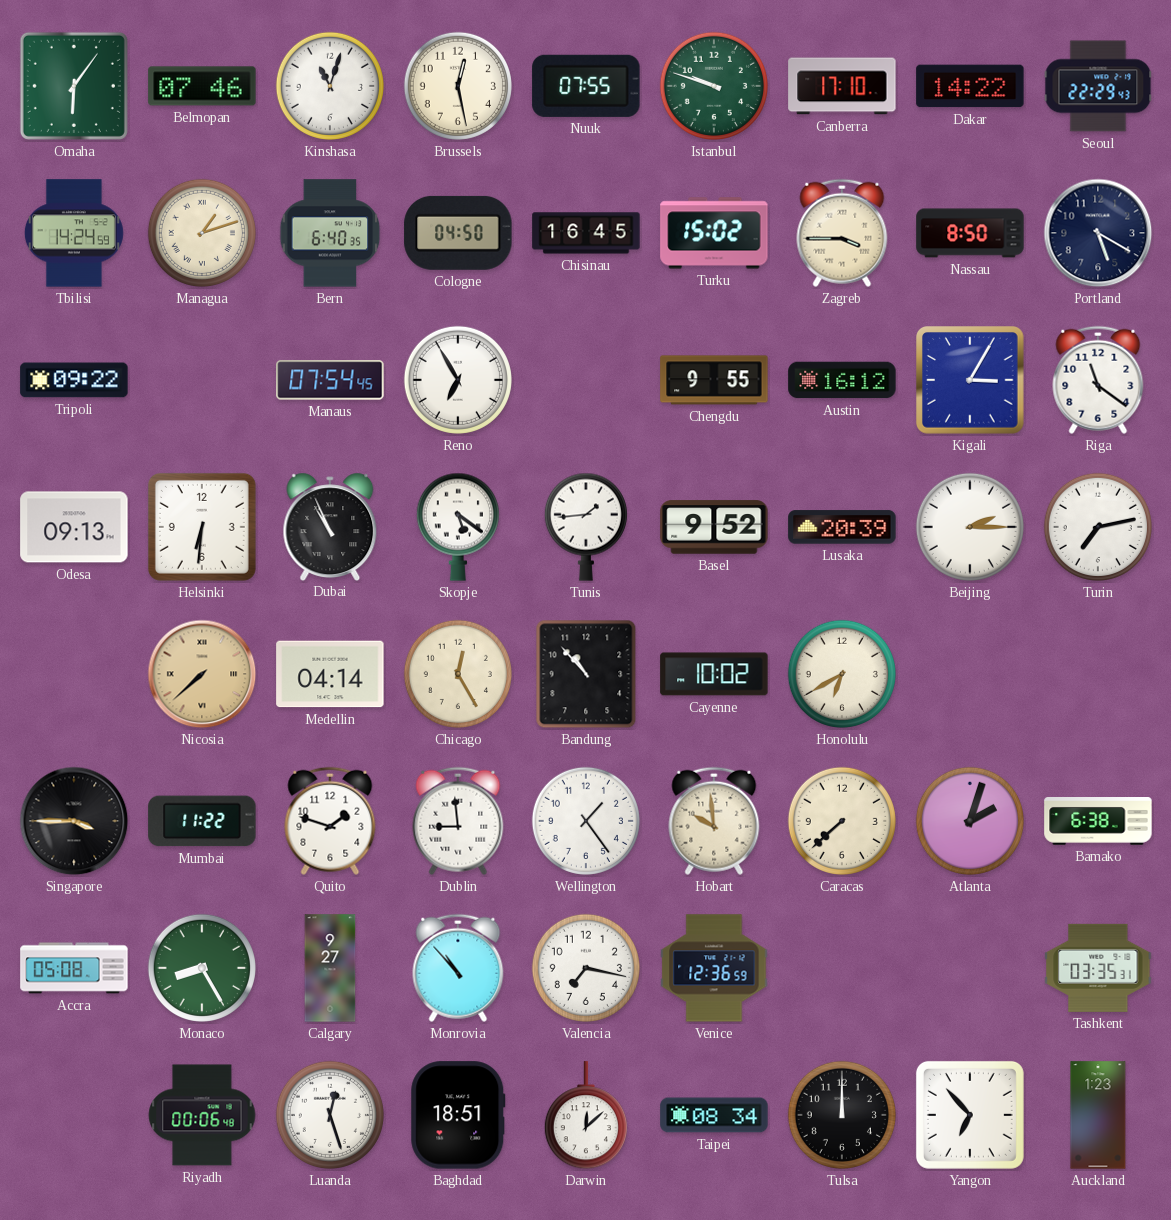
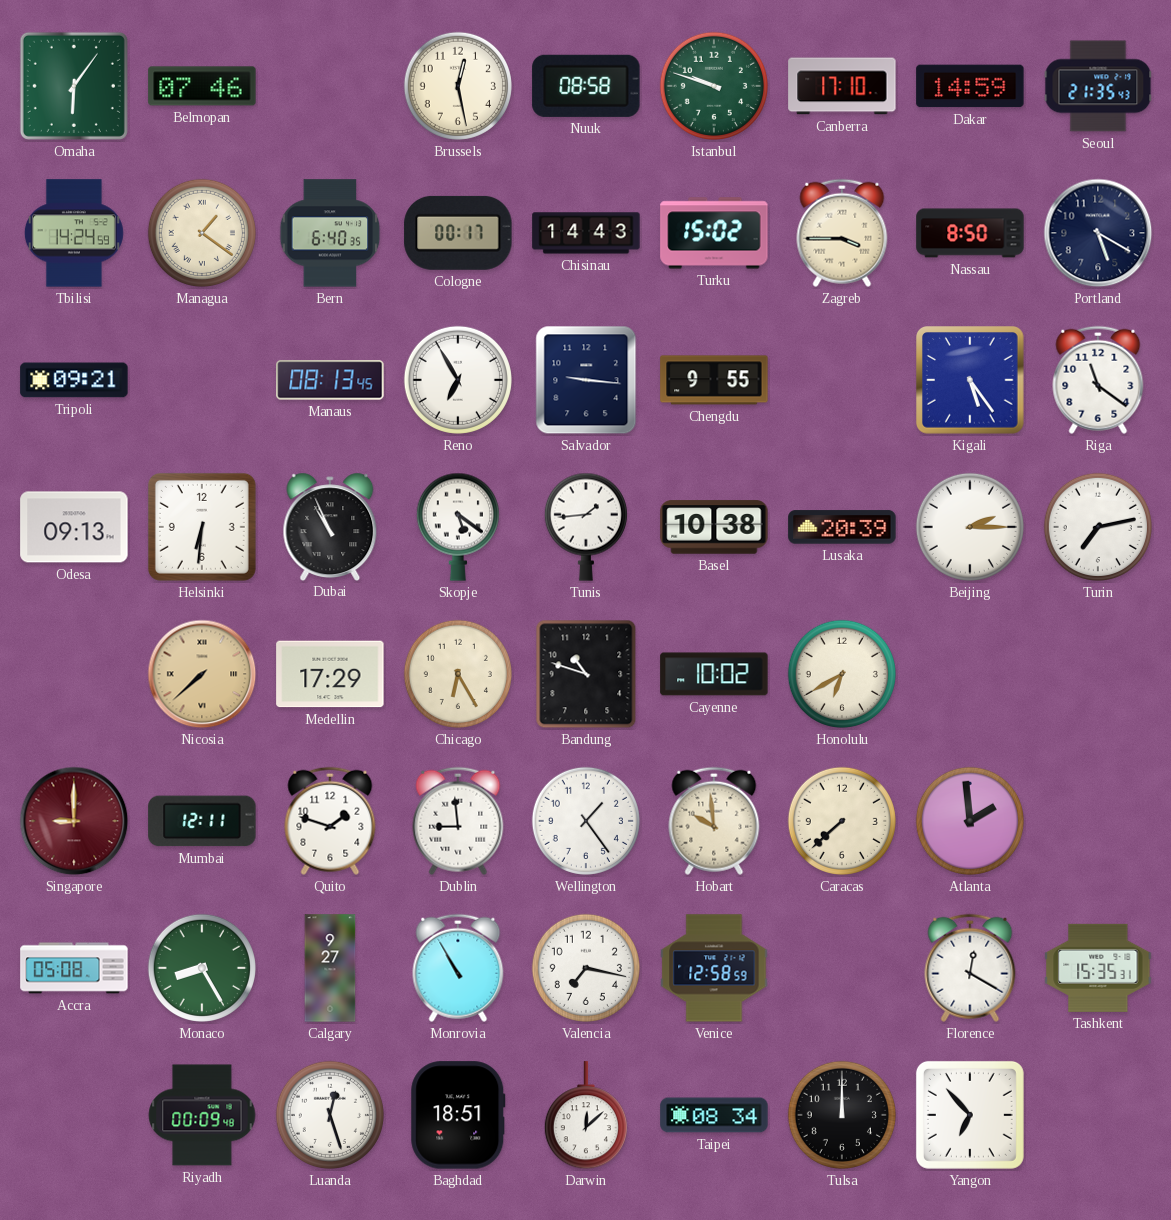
Kinshasa: 11:03 -> none (330, 86)
Nuuk: 07:55 -> 08:58 (586, 86)
Dakar: 14:22 -> 14:59 (970, 86)
Seoul: 22:29 -> 21:35 (1098, 86)
Managua: 1:12 -> 1:21 (202, 233)
Cologne: 04:50 -> 00:17 (458, 233)
Chisinau: 16:45 -> 14:43 (586, 233)
Tripoli: 09:22 -> 09:21 (74, 380)
Manaus: 07:54 -> 08:13 (330, 380)
Salvador: none -> 9:16 (586, 380)
Austin: 16:12 -> none (842, 380)
Kigali: 3:05 -> 5:24 (971, 381)
Basel: 9:52 -> 10:38 (714, 527)
Medellin: 04:14 -> 17:29 (330, 674)
Chicago: 12:25 -> 6:25 (458, 674)
Bandung: 10:53 -> 10:48 (586, 674)
Singapore: 3:45 -> 9:00 (74, 821)
Singapore dial: black -> burgundy (74, 821)
Mumbai: 11:22 -> 12:11 (202, 821)
Atlanta: 2:03 -> 1:59 (970, 821)
Bamako: 6:38 -> none (1098, 822)
Monrovia: 10:53 -> 10:55 (458, 968)
Venice: 12:36 -> 12:58 (714, 968)
Florence: none -> 12:20 (970, 968)
Tashkent: 03:35 -> 15:35 (1098, 968)
Riyadh: 00:06 -> 00:09 (202, 1115)
Auckland: 1:23 -> none (1098, 1115)
